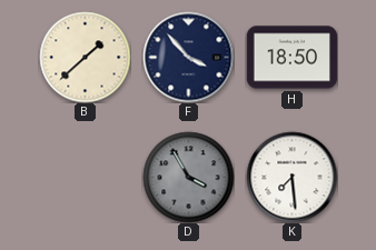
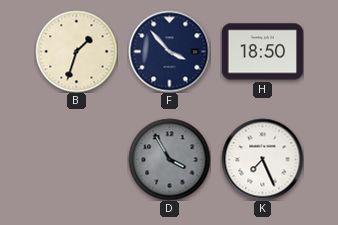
B: 1:38 -> 1:33 (76, 51)
K: 7:29 -> 7:26 (262, 159)
